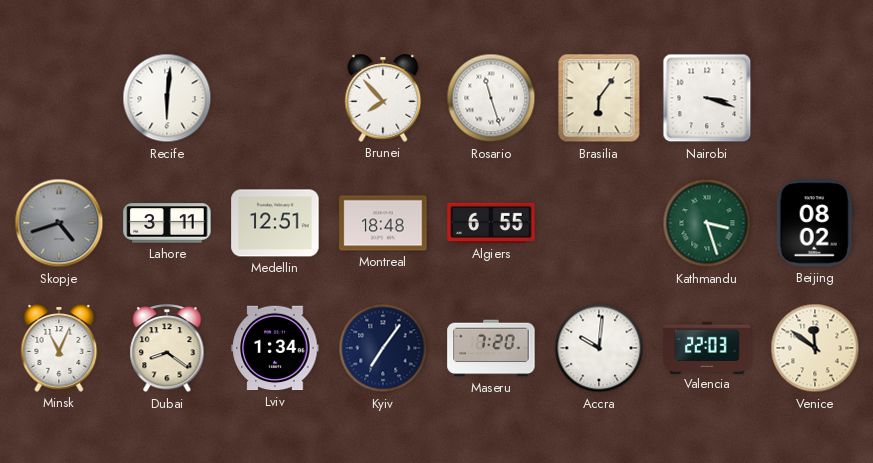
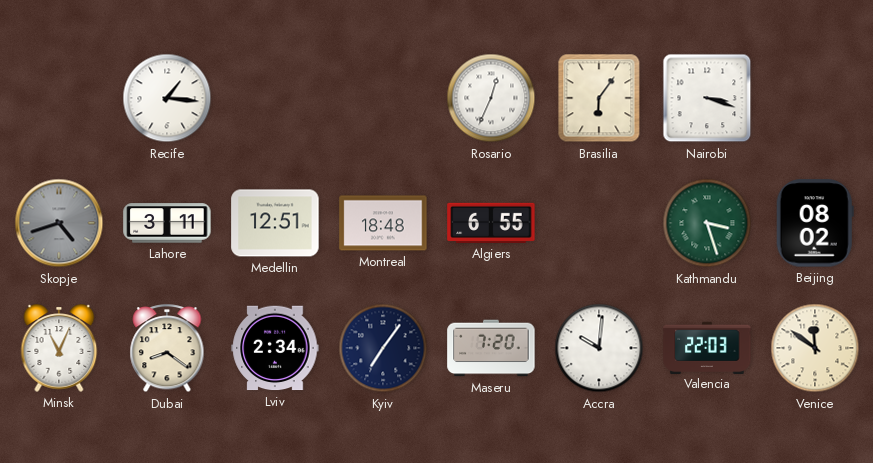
Recife: 6:01 -> 1:16 (167, 98)
Brunei: 7:53 -> none (383, 98)
Rosario: 11:27 -> 12:34 (491, 98)
Lviv: 1:34 -> 2:34 (275, 348)
